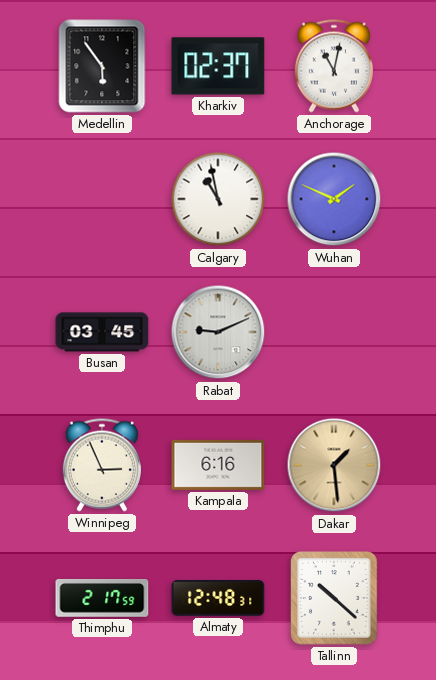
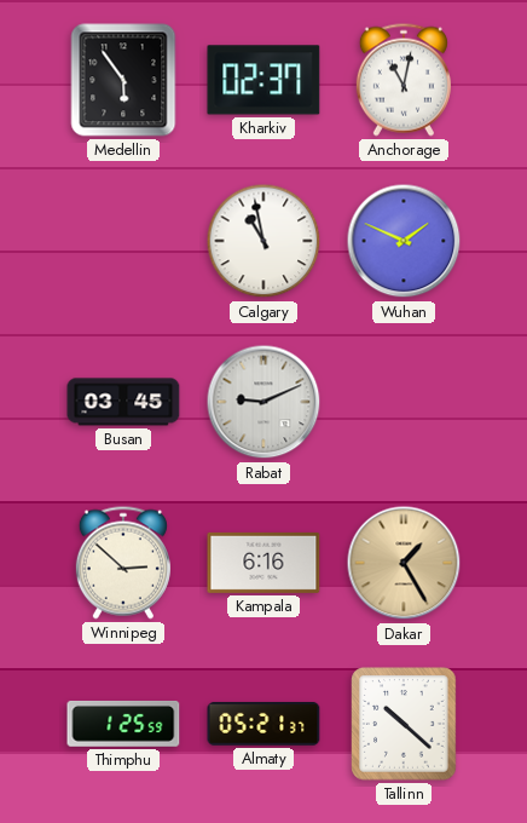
Winnipeg: 2:56 -> 2:52 (123, 563)
Dakar: 1:29 -> 1:25 (404, 563)
Thimphu: 2:17 -> 1:25 (123, 724)
Almaty: 12:48 -> 05:21 (263, 724)
